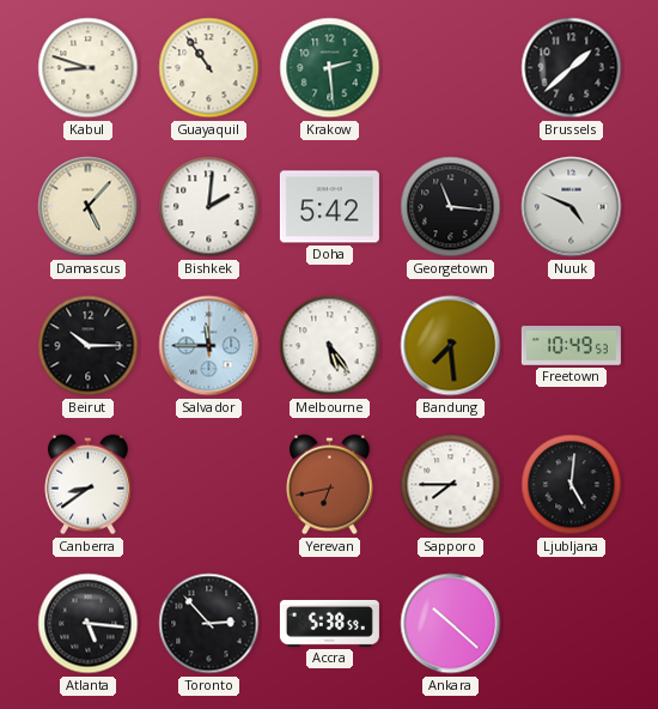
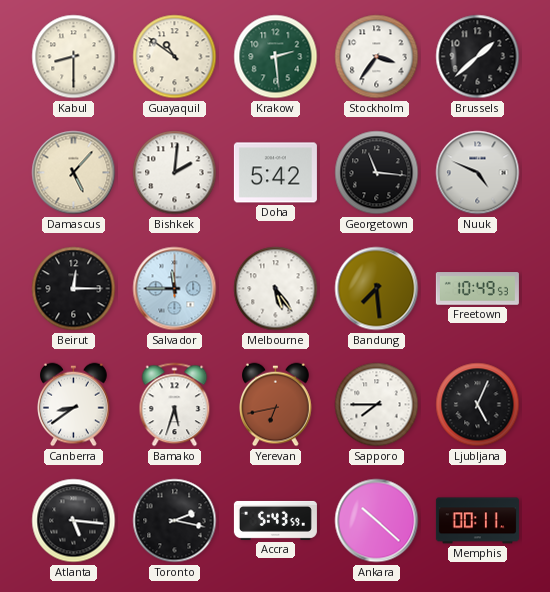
Kabul: 8:48 -> 8:30 (74, 57)
Guayaquil: 10:54 -> 10:51 (175, 57)
Stockholm: none -> 3:36 (377, 57)
Beirut: 10:15 -> 12:15 (74, 289)
Bamako: none -> 5:33 (175, 405)
Ljubljana: 5:01 -> 5:04 (478, 405)
Toronto: 2:53 -> 2:17 (175, 521)
Accra: 5:38 -> 5:43 (275, 520)
Memphis: none -> 00:11 (477, 521)
